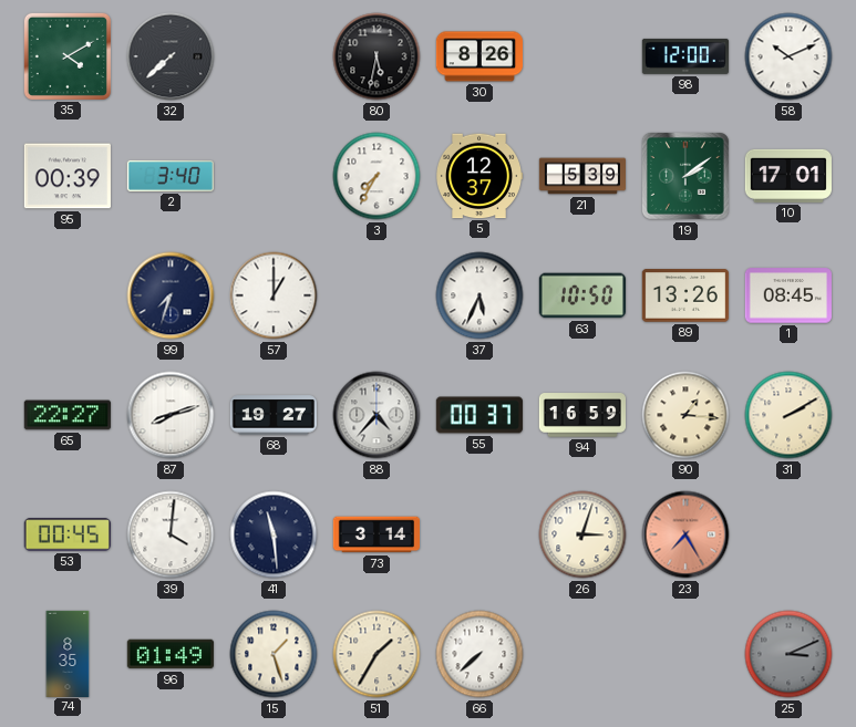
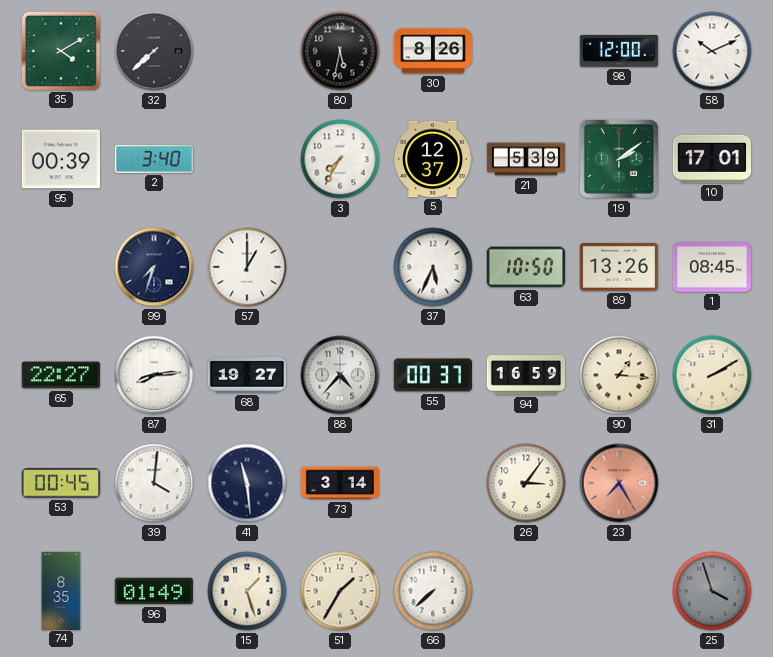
87: 8:12 -> 8:14 (154, 375)
26: 3:03 -> 3:06 (526, 483)
25: 3:11 -> 3:57 (712, 591)
